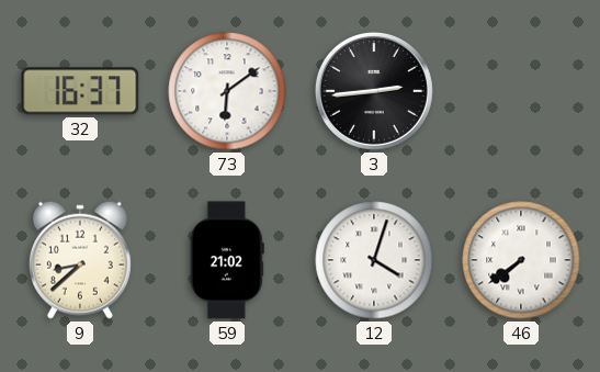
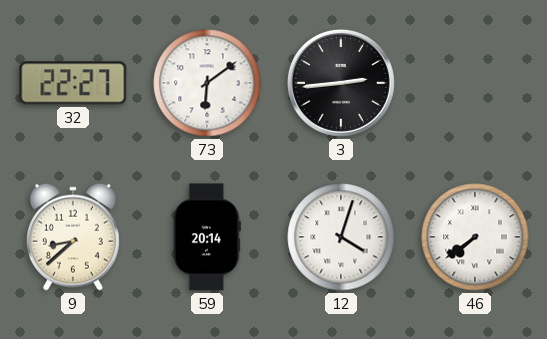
32: 16:37 -> 22:27 (73, 83)
59: 21:02 -> 20:14 (207, 237)
